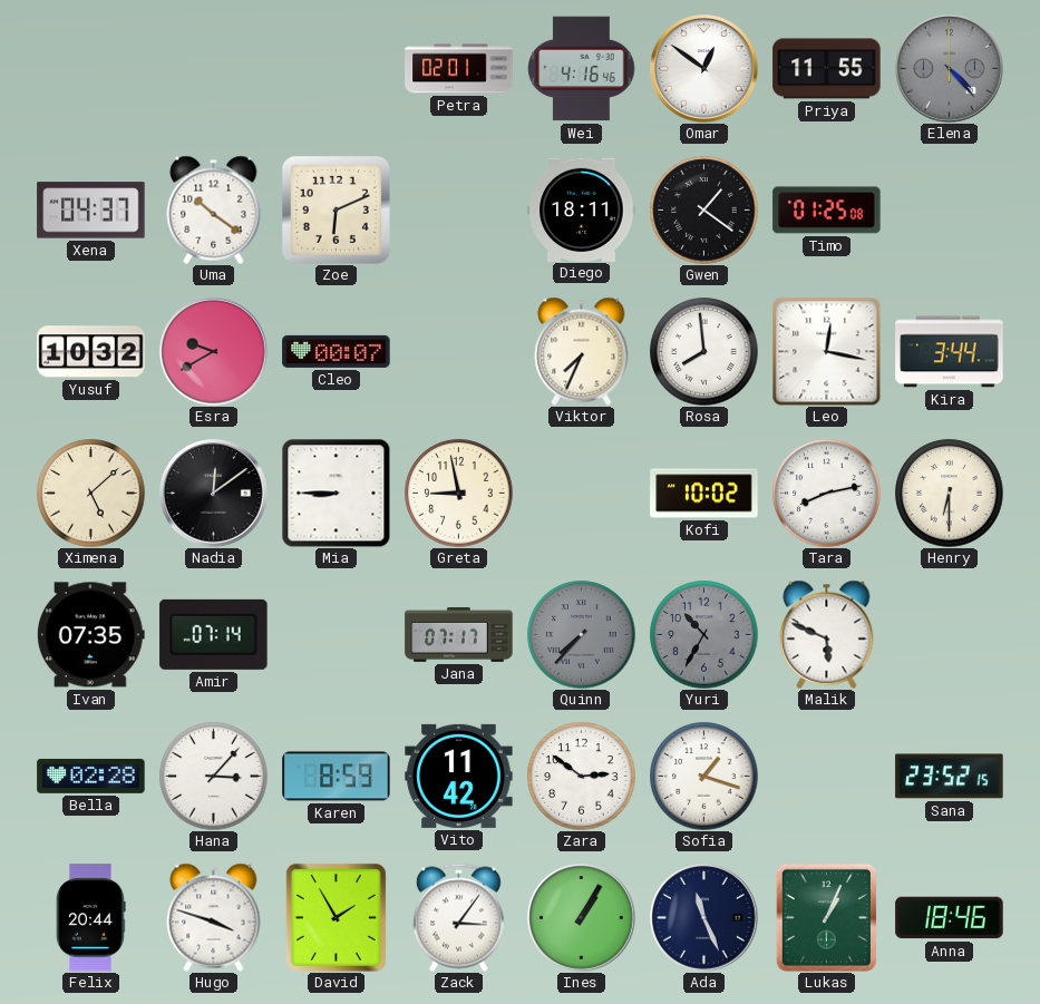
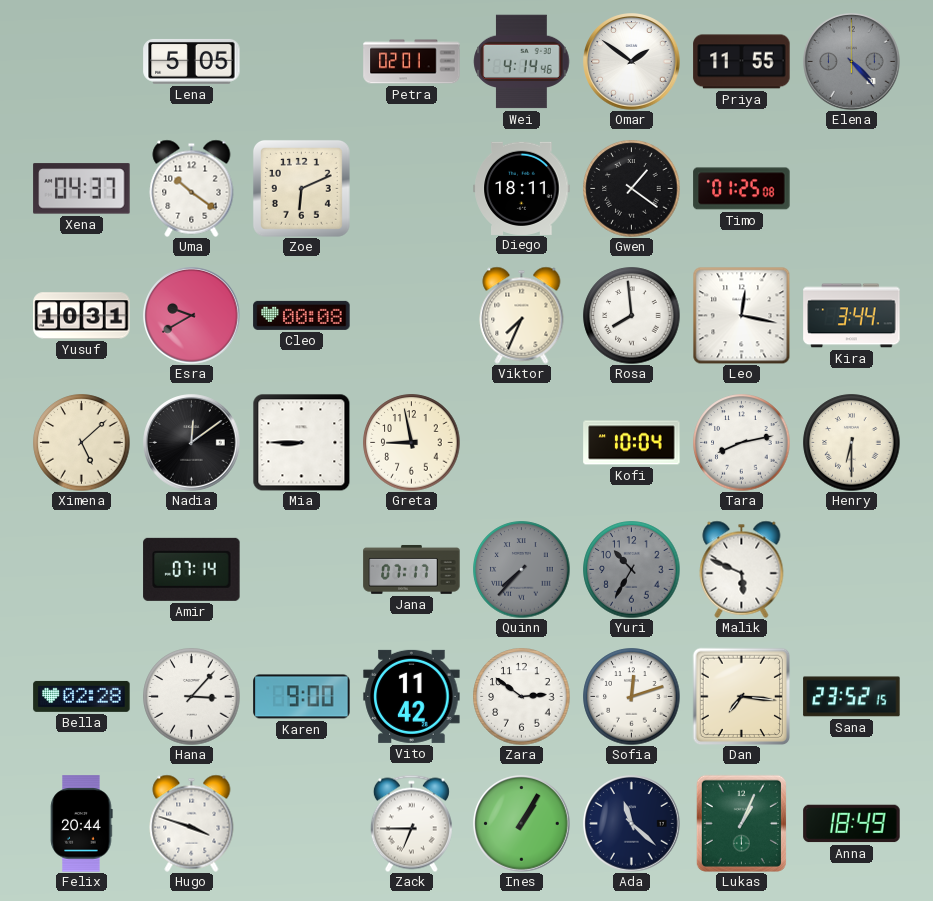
Lena: none -> 5:05 (192, 61)
Wei: 4:16 -> 4:14 (522, 62)
Omar: 12:51 -> 1:51 (632, 62)
Yusuf: 10:32 -> 10:31 (82, 316)
Cleo: 00:07 -> 00:08 (302, 315)
Kofi: 10:02 -> 10:04 (632, 443)
Ivan: 07:35 -> none (90, 635)
Karen: 8:59 -> 9:00 (302, 697)
Sofia: 1:18 -> 12:12 (632, 697)
Dan: none -> 7:16 (741, 696)
David: 1:55 -> none (336, 917)
Zack: 3:06 -> 6:45 (411, 823)
Ada: 11:26 -> 11:22 (632, 824)
Anna: 18:46 -> 18:49 (852, 824)
